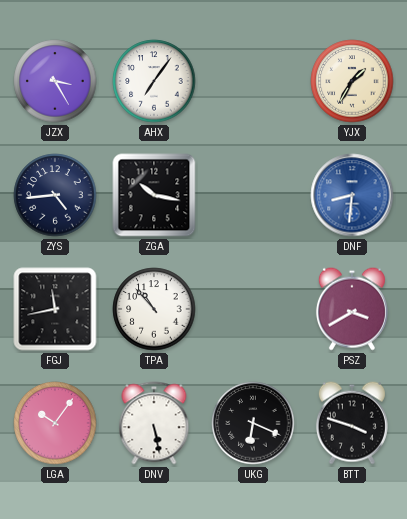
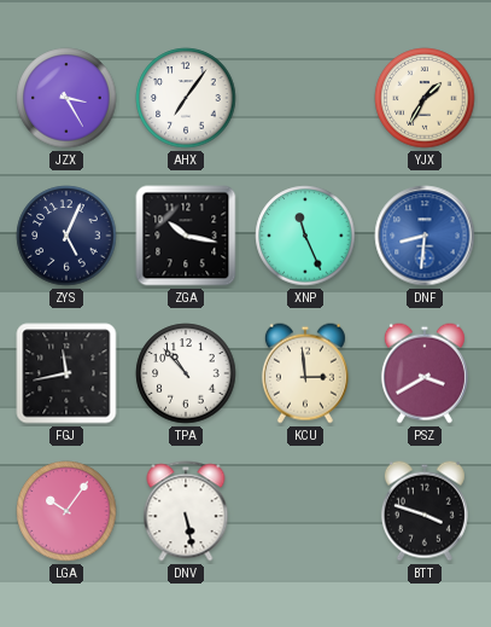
ZYS: 4:44 -> 5:04 (66, 236)
XNP: none -> 11:26 (305, 236)
KCU: none -> 2:59 (305, 373)
UKG: 6:19 -> none (253, 423)
